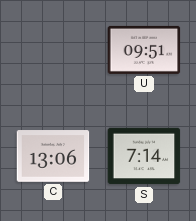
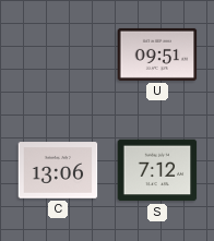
S: 7:14 -> 7:12 (157, 170)
